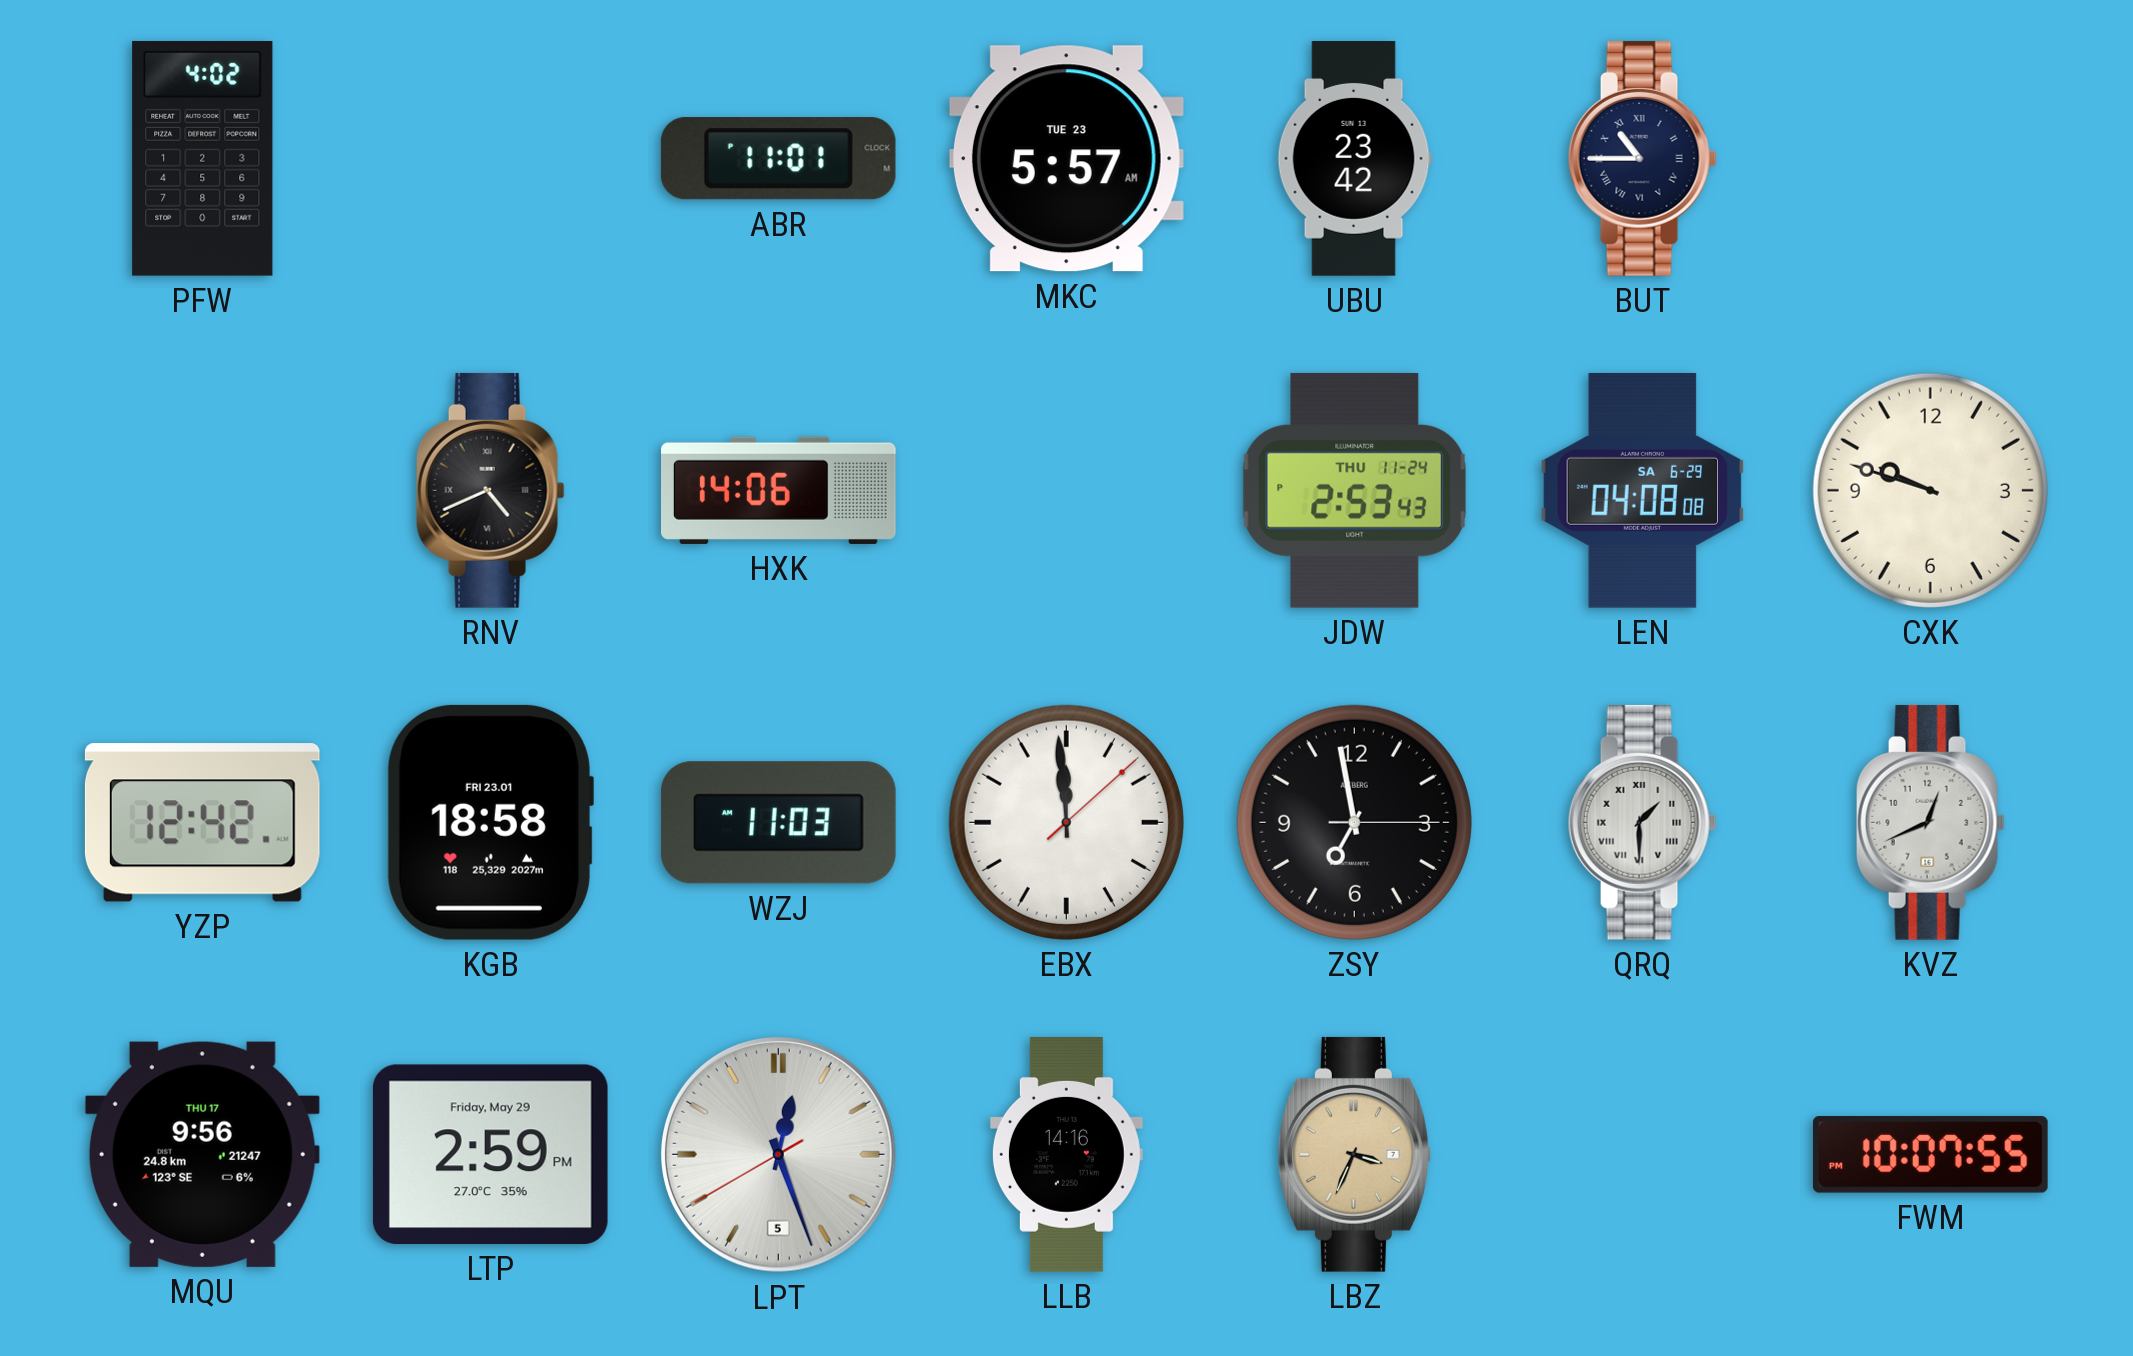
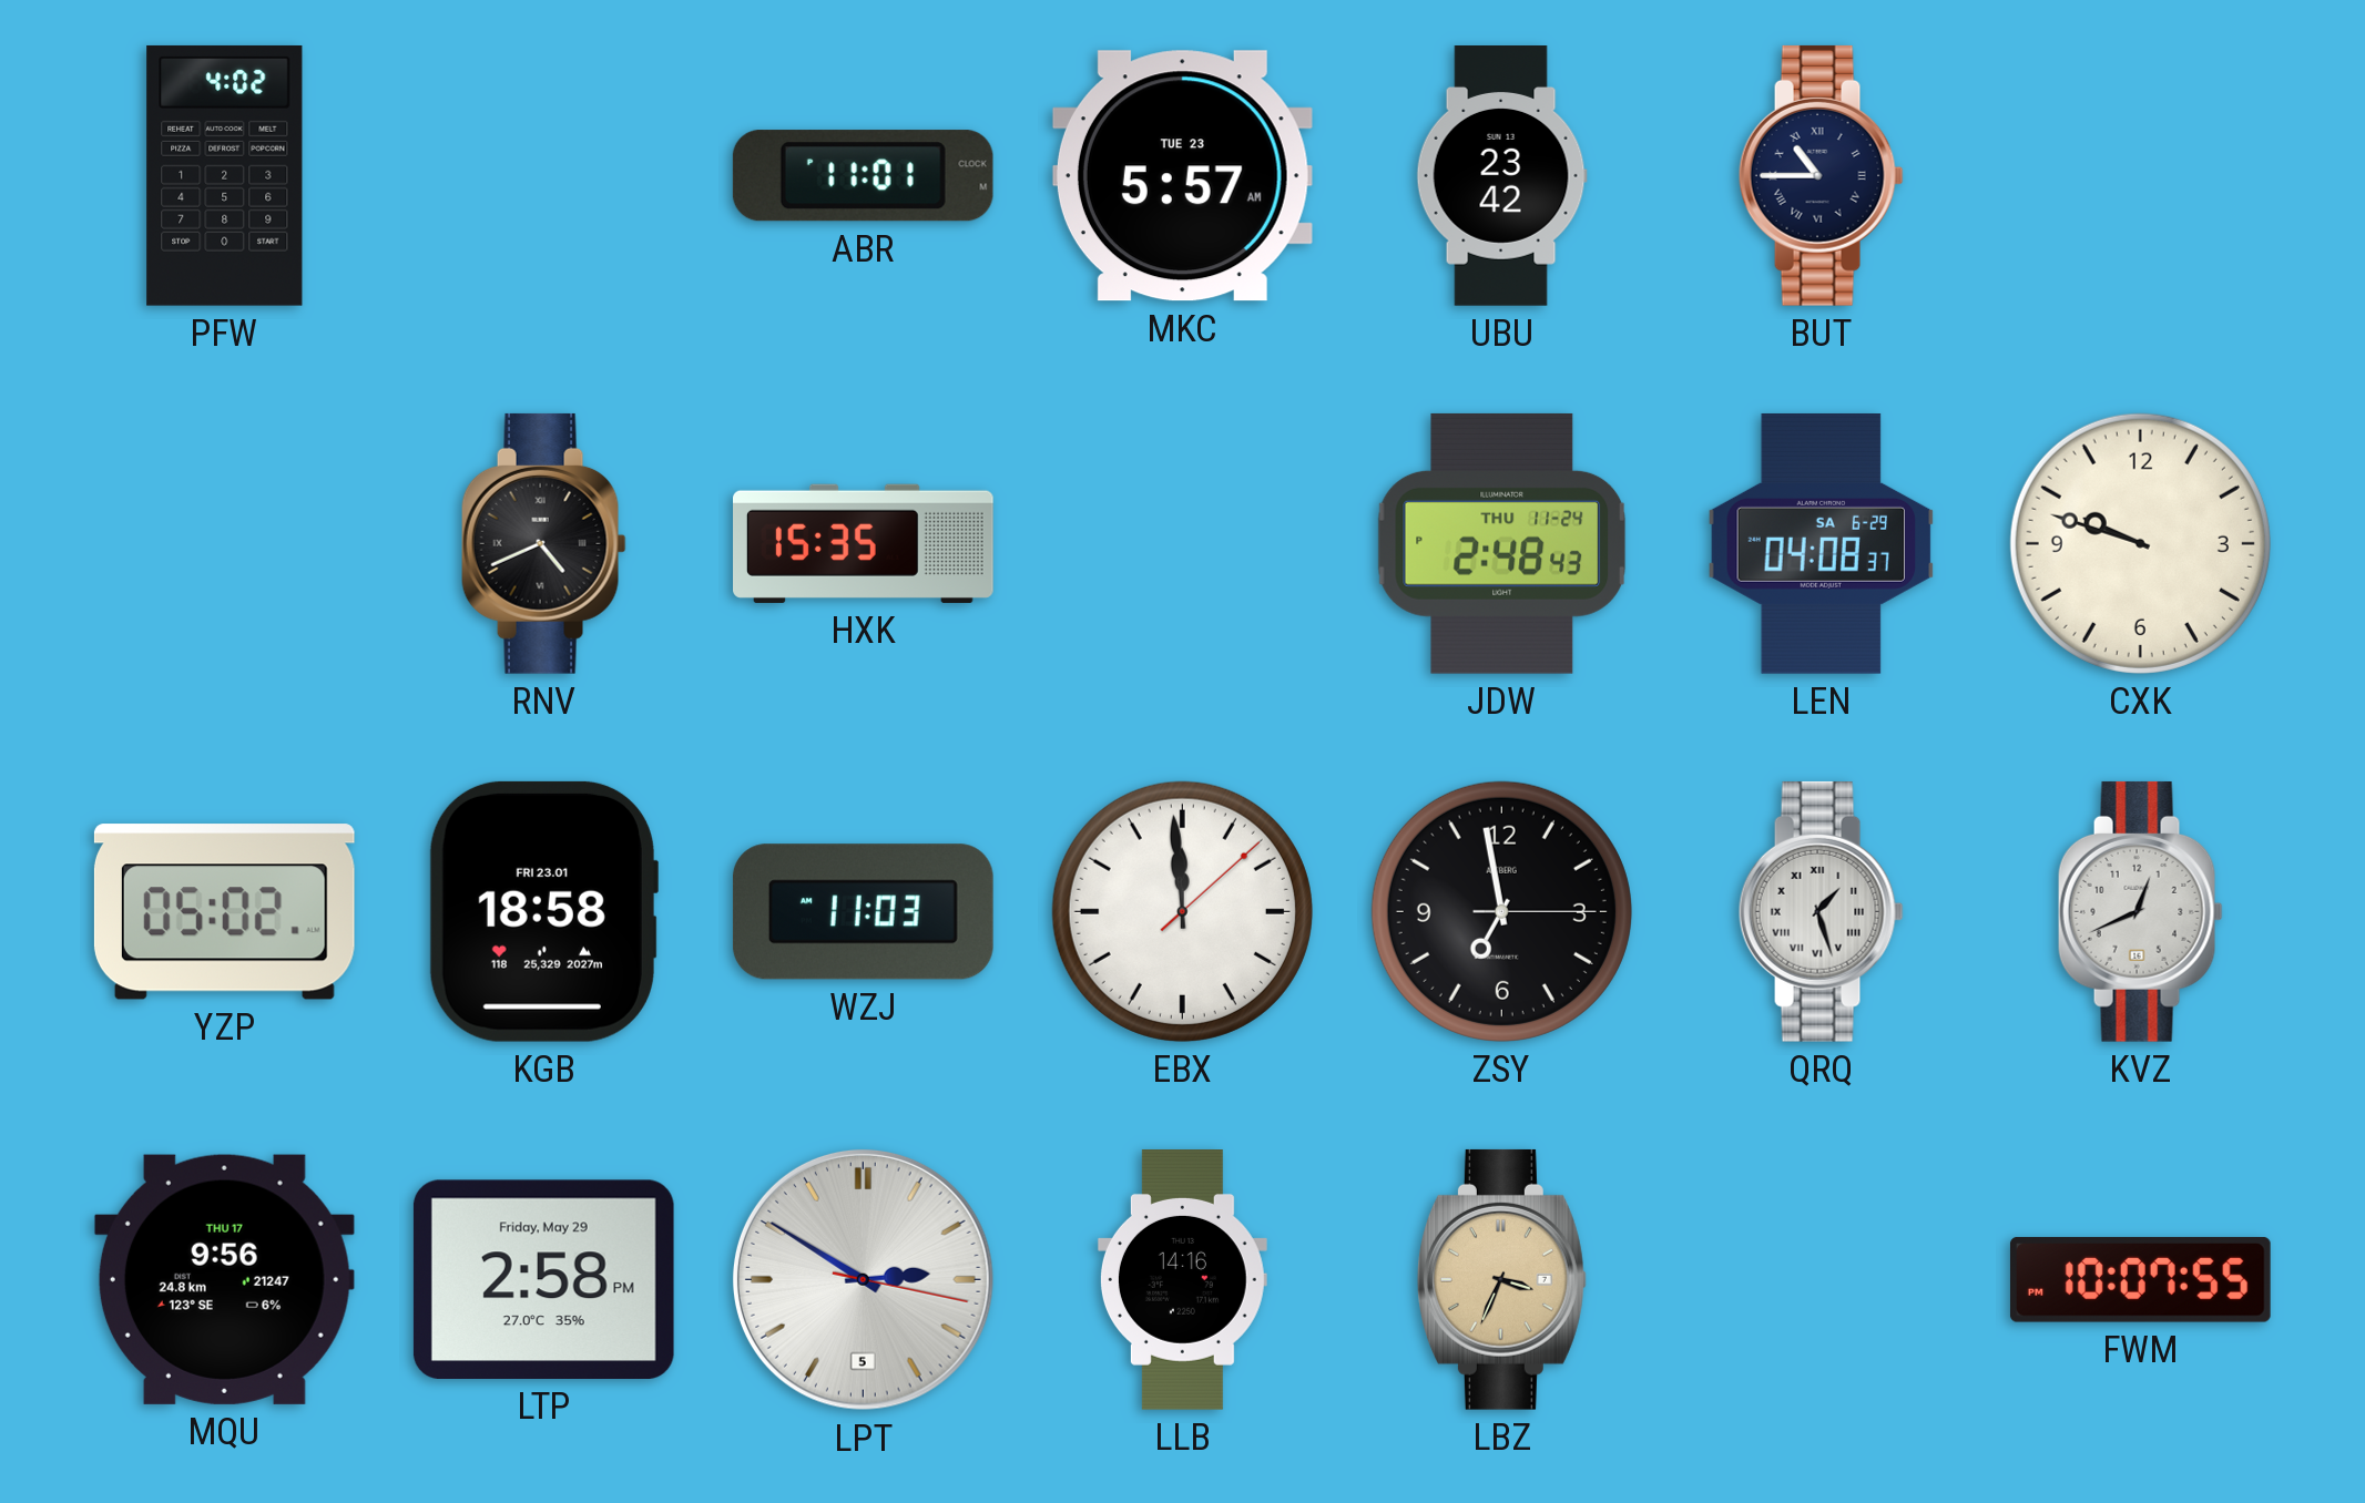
HXK: 14:06 -> 15:35 (864, 543)
JDW: 2:53 -> 2:48 (1502, 543)
LEN: 04:08:08 -> 04:08:37 (1822, 543)
YZP: 12:42 -> 05:02 (224, 912)
QRQ: 1:30 -> 1:27 (1821, 911)
LTP: 2:59 -> 2:58 (543, 1279)
LPT: 12:26 -> 2:50 (863, 1279)
